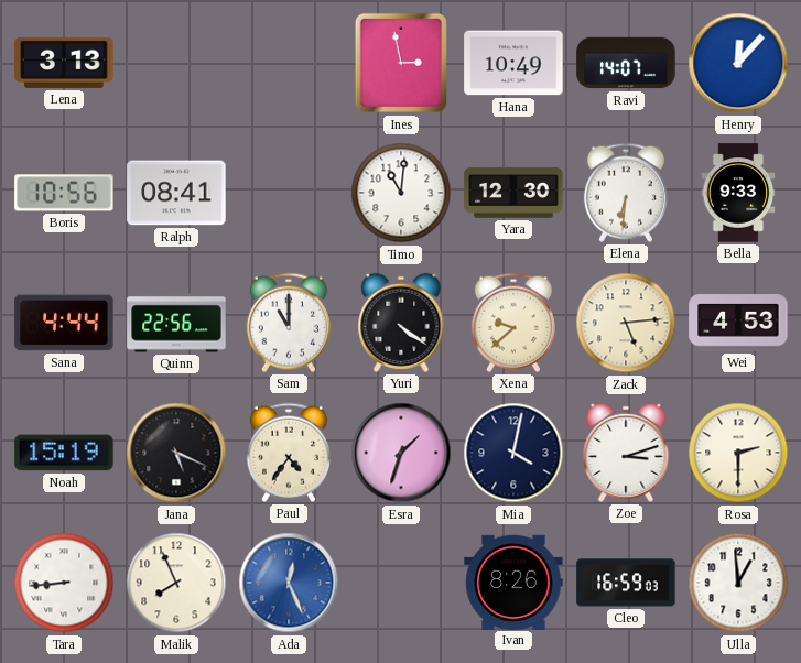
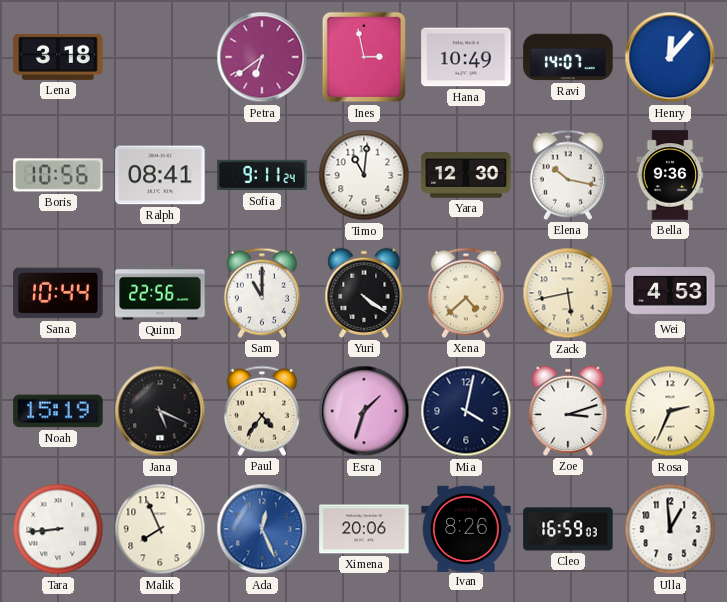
Lena: 3:13 -> 3:18 (58, 57)
Petra: none -> 6:39 (262, 57)
Sofia: none -> 9:11 (262, 175)
Elena: 6:31 -> 10:17 (568, 175)
Bella: 9:33 -> 9:36 (670, 175)
Sana: 4:44 -> 10:44 (58, 293)
Xena: 9:38 -> 4:38 (466, 293)
Zack: 5:14 -> 5:43 (568, 293)
Rosa: 2:30 -> 2:34 (670, 411)
Ximena: none -> 20:06 (364, 529)
